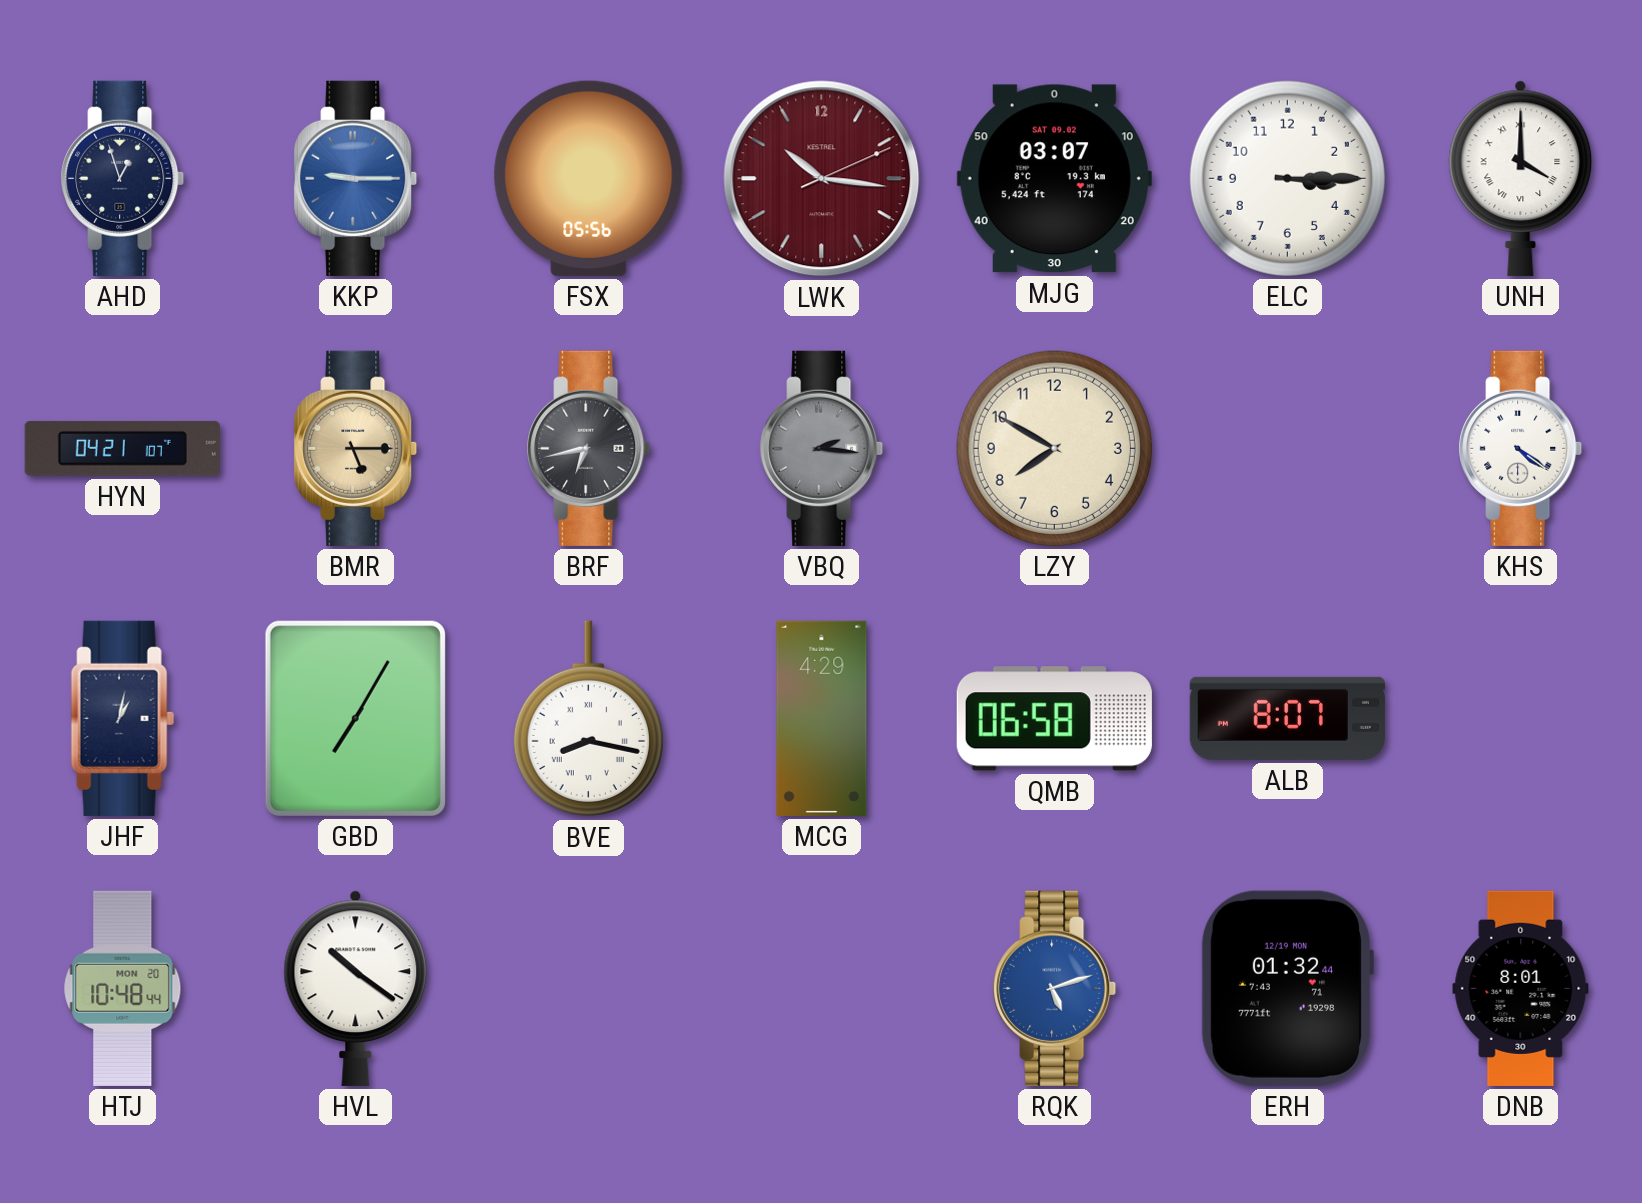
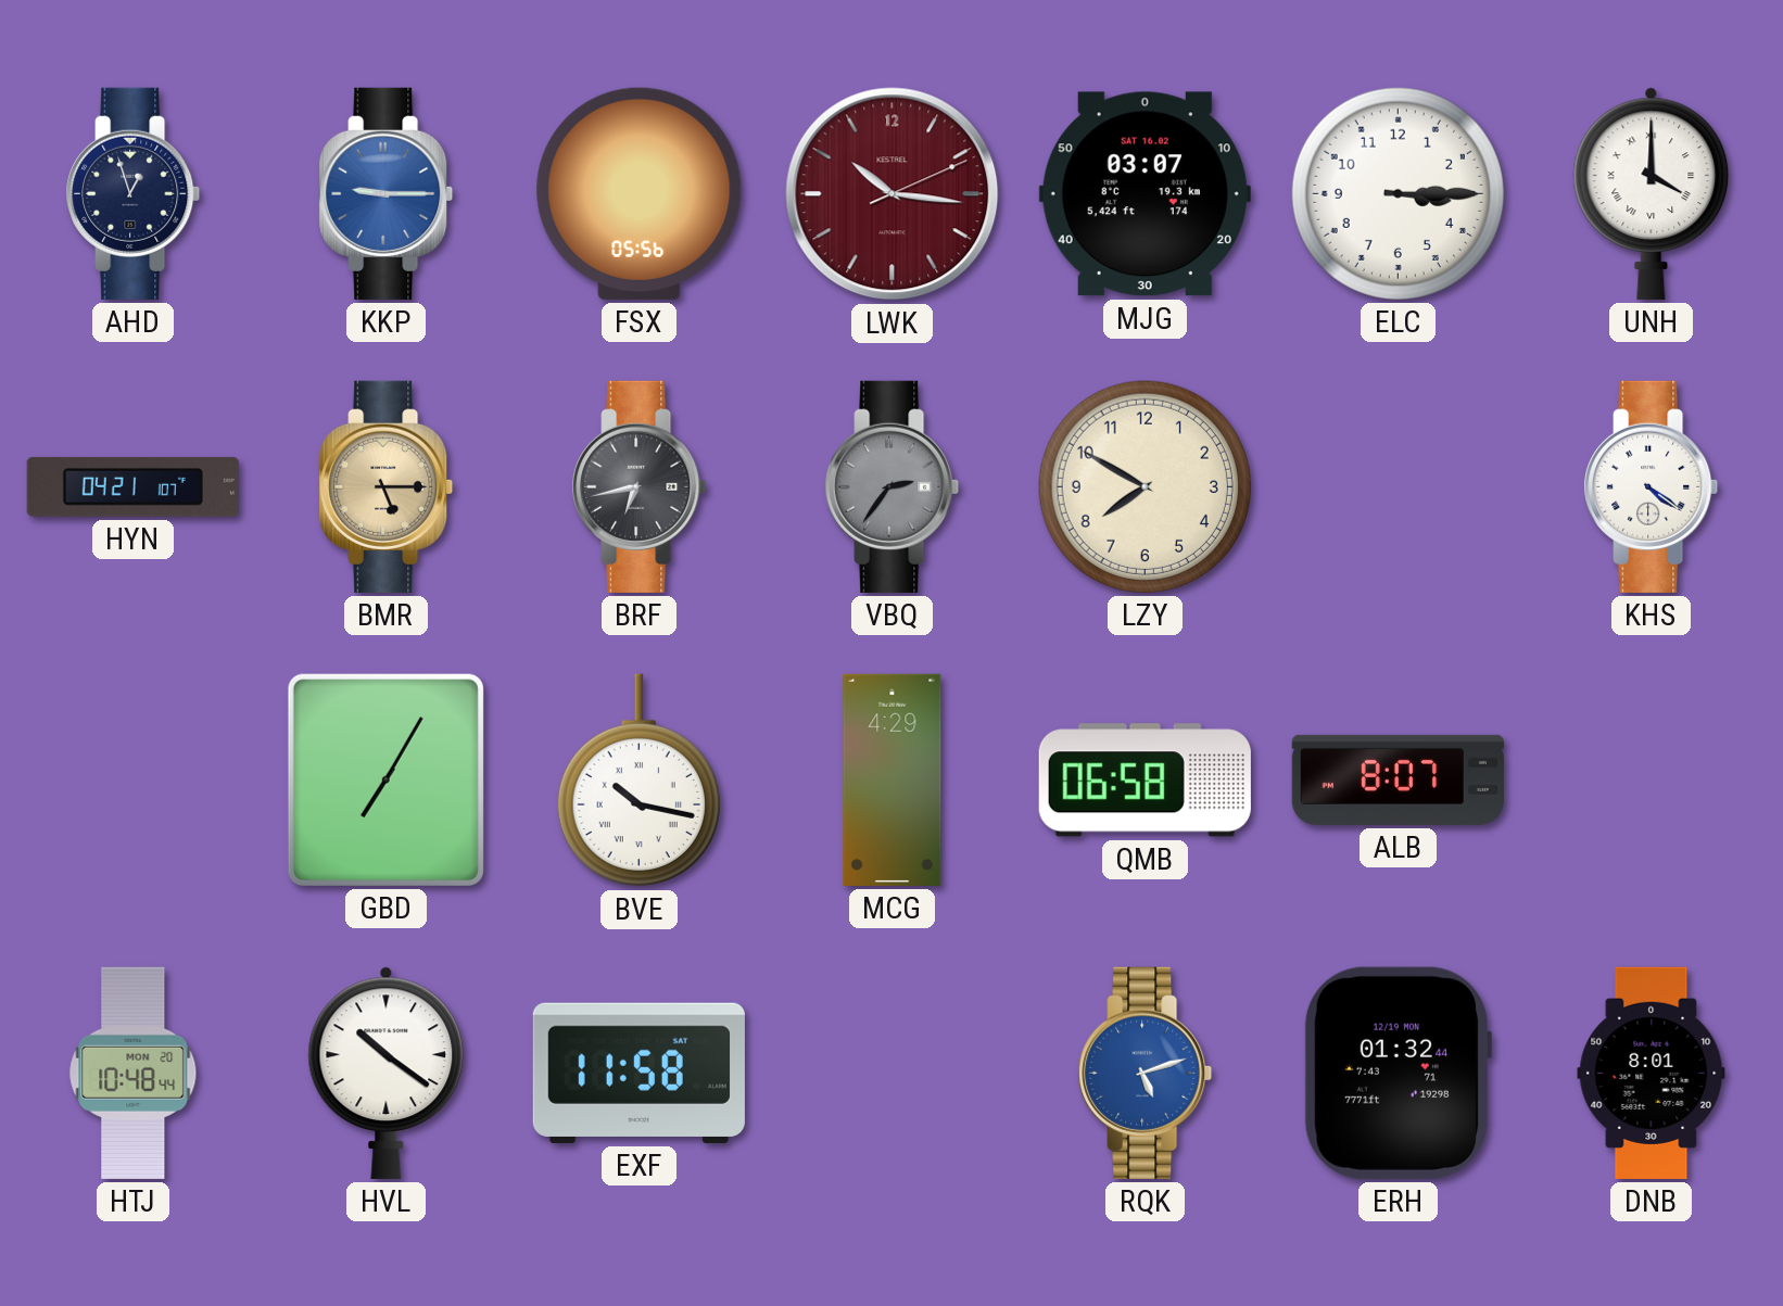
MJG date: SAT 09.02 -> SAT 16.02 (1145, 194)
VBQ: 2:16 -> 2:36 (893, 486)
JHF: 1:02 -> none (122, 718)
BVE: 8:17 -> 10:17 (638, 781)
EXF: none -> 11:58 (638, 1073)
